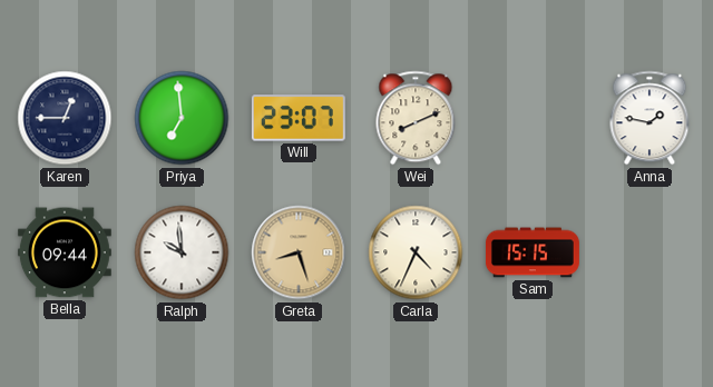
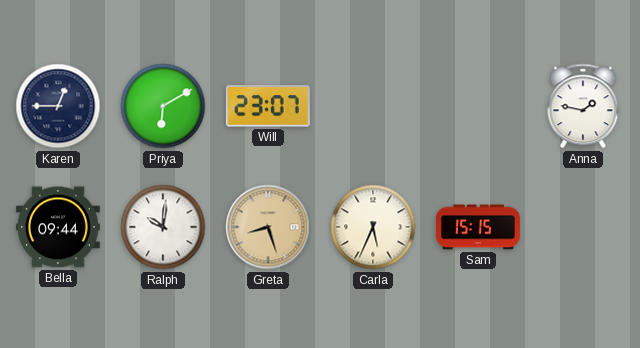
Priya: 6:59 -> 6:10 (163, 106)
Wei: 8:11 -> none (416, 118)
Ralph: 9:59 -> 10:01 (163, 227)
Carla: 4:34 -> 5:34 (373, 227)
